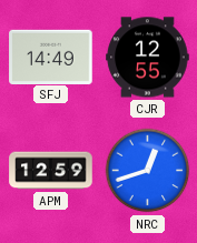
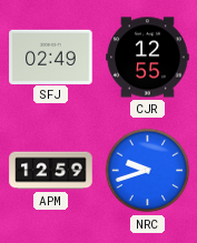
SFJ: 14:49 -> 02:49 (51, 57)
NRC: 12:42 -> 9:42 (148, 171)
